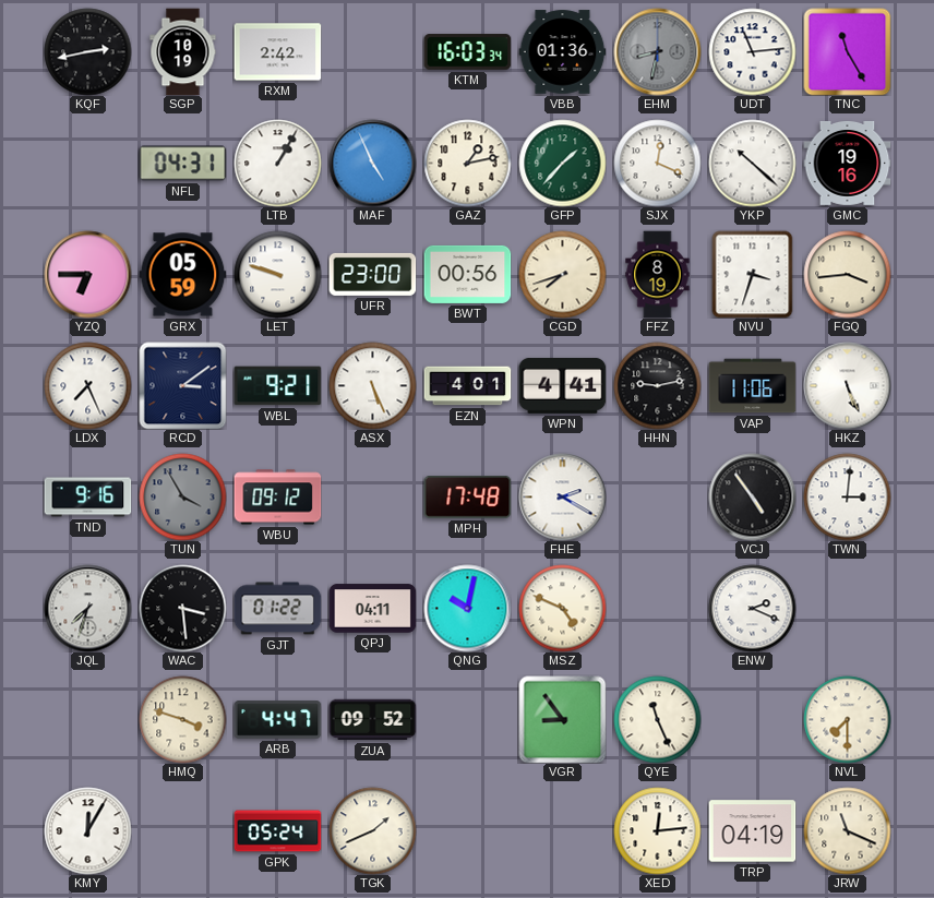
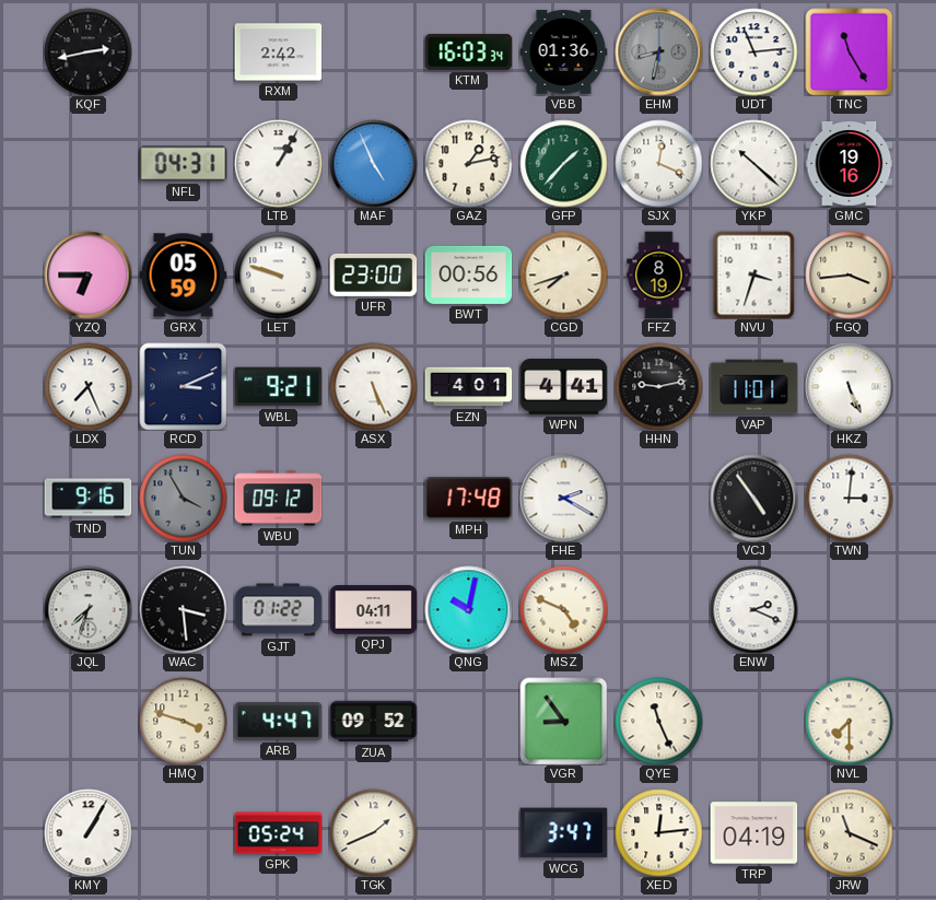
SGP: 10:19 -> none (183, 51)
RCD: 3:09 -> 3:11 (183, 386)
VAP: 11:06 -> 11:01 (753, 387)
KMY: 12:05 -> 1:05 (87, 832)
WCG: none -> 3:47 (563, 833)
